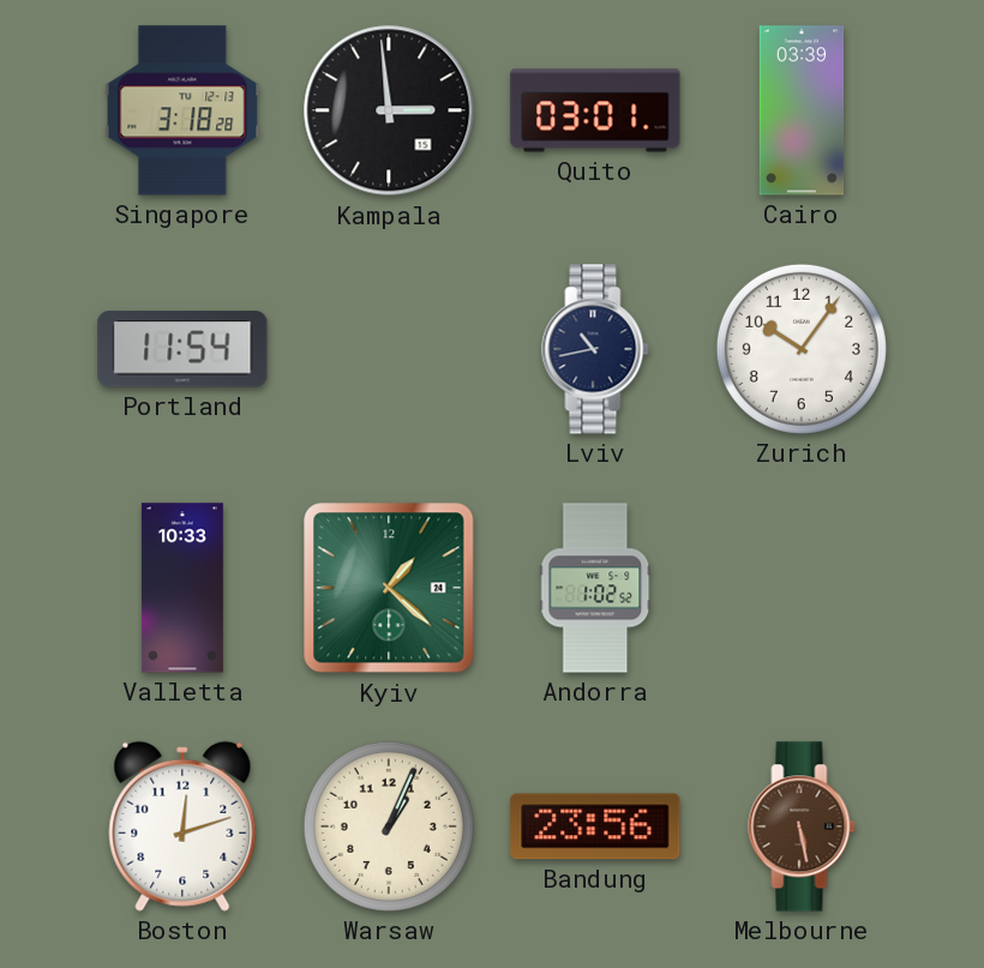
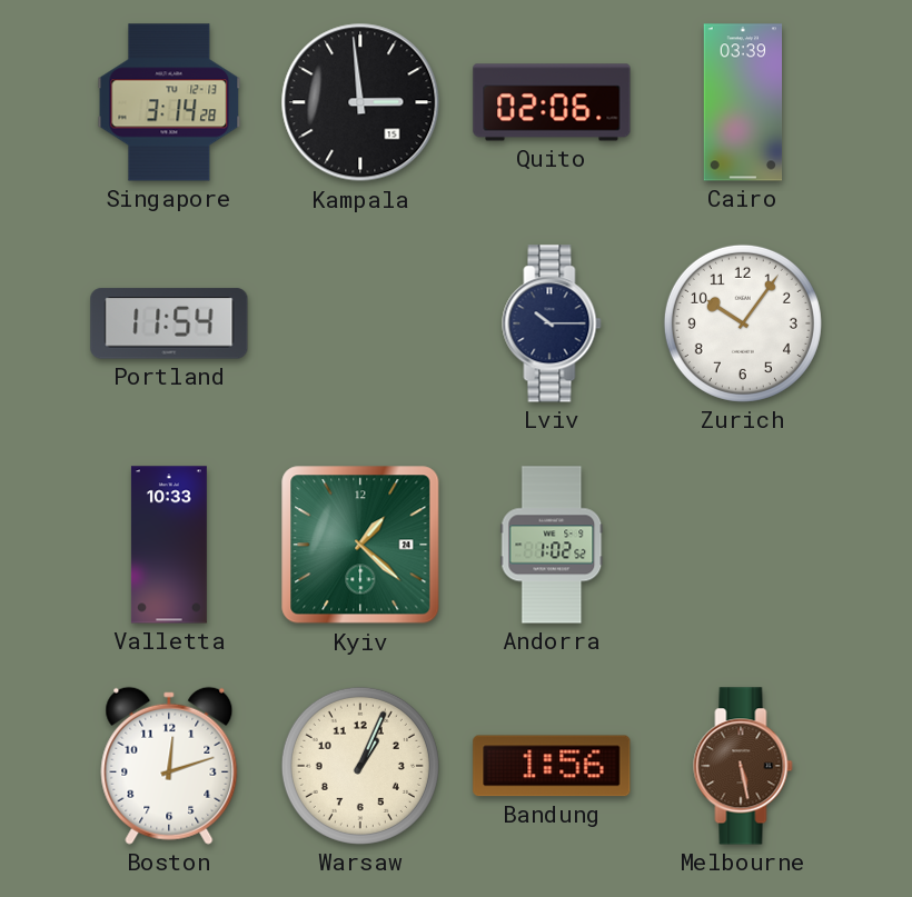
Singapore: 3:18 -> 3:14 (169, 102)
Quito: 03:01 -> 02:06 (552, 102)
Lviv: 10:43 -> 10:15 (552, 323)
Bandung: 23:56 -> 1:56 (552, 766)
